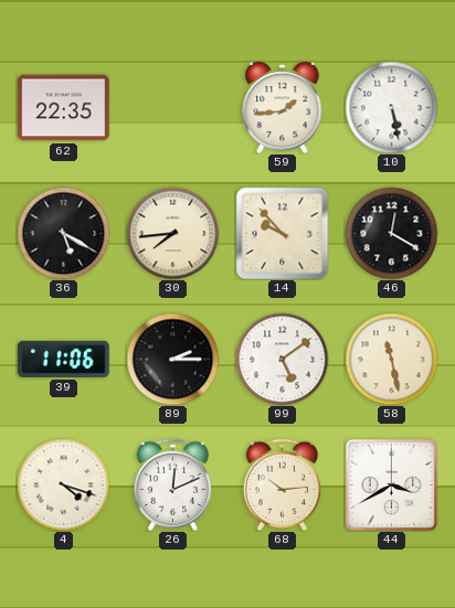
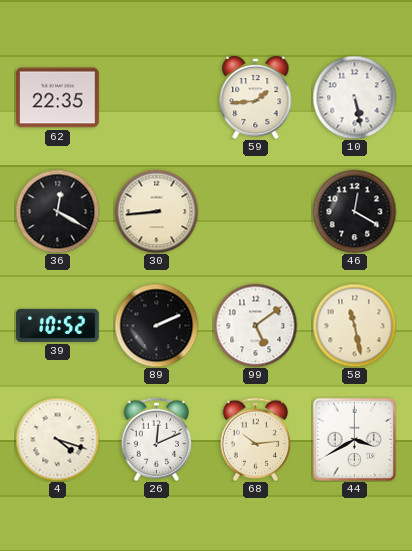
36: 5:20 -> 12:20 (57, 211)
30: 7:44 -> 8:44 (156, 211)
14: 9:53 -> none (282, 233)
39: 11:06 -> 10:52 (58, 325)
89: 2:15 -> 2:11 (156, 325)
